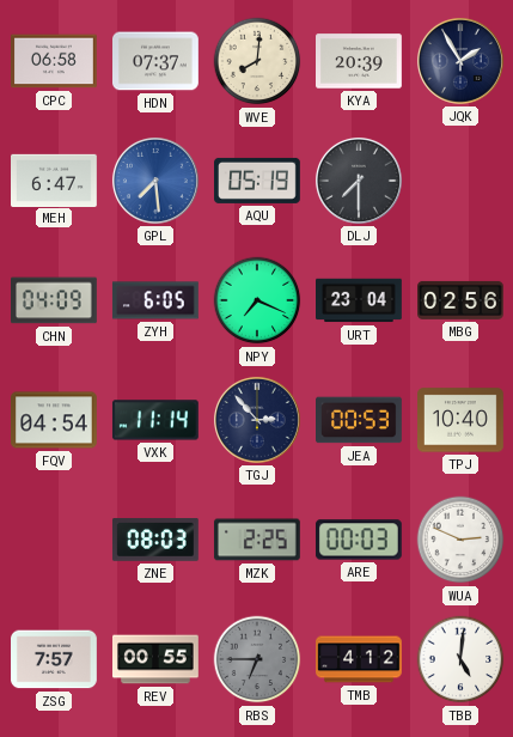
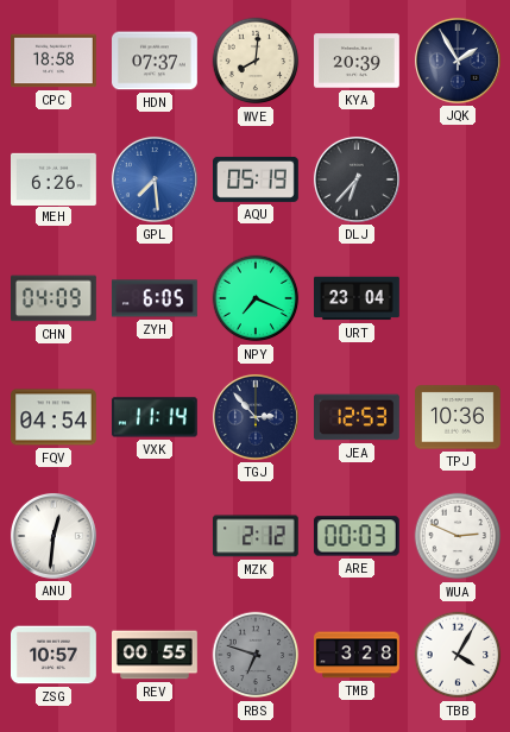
CPC: 06:58 -> 18:58 (55, 61)
MEH: 6:47 -> 6:26 (55, 178)
DLJ: 7:30 -> 6:37 (357, 179)
MBG: 02:56 -> none (462, 300)
JEA: 00:53 -> 12:53 (358, 417)
TPJ: 10:40 -> 10:36 (459, 417)
ANU: none -> 12:31 (53, 536)
ZNE: 08:03 -> none (155, 541)
MZK: 2:25 -> 2:12 (256, 536)
ZSG: 7:57 -> 10:57 (55, 655)
RBS: 6:45 -> 6:48 (256, 655)
TMB: 4:12 -> 3:28 (358, 655)
TBB: 5:01 -> 4:05 (458, 655)
